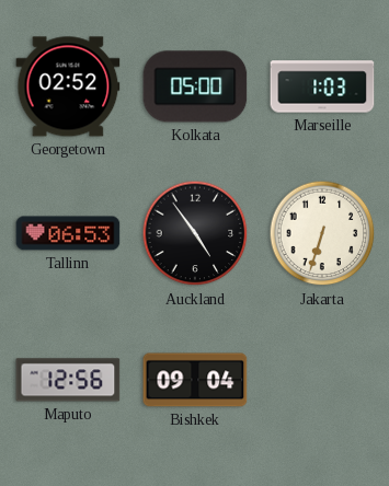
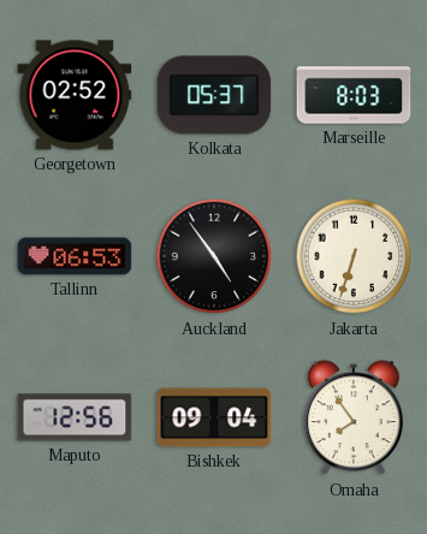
Kolkata: 05:00 -> 05:37 (214, 95)
Marseille: 1:03 -> 8:03 (354, 95)
Omaha: none -> 7:54 (354, 419)
